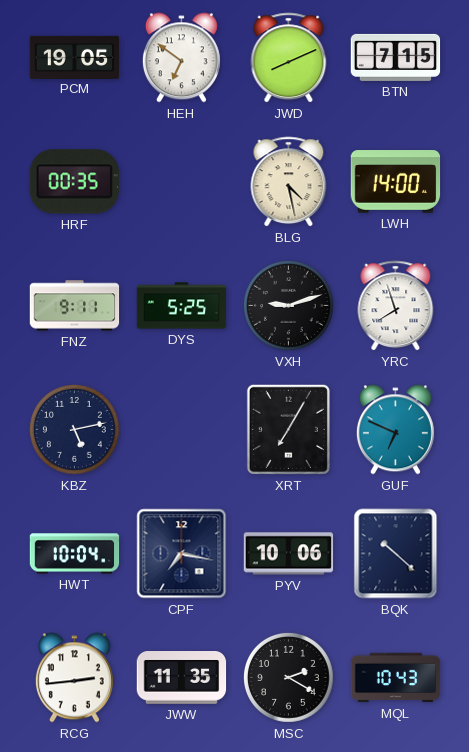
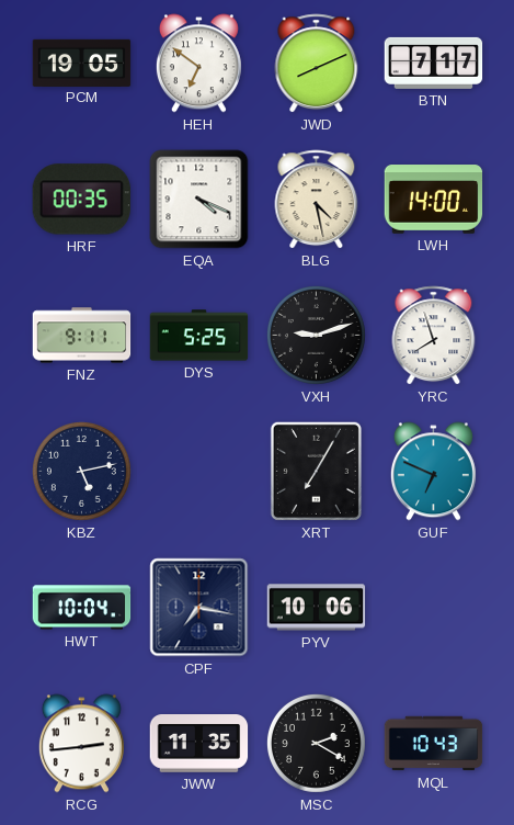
BTN: 7:15 -> 7:17 (434, 63)
EQA: none -> 4:19 (199, 200)
BQK: 10:22 -> none (396, 554)
